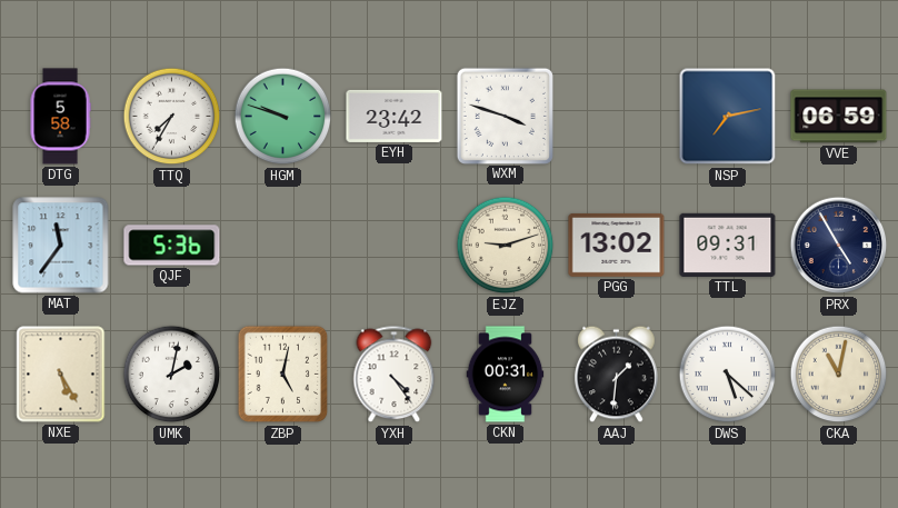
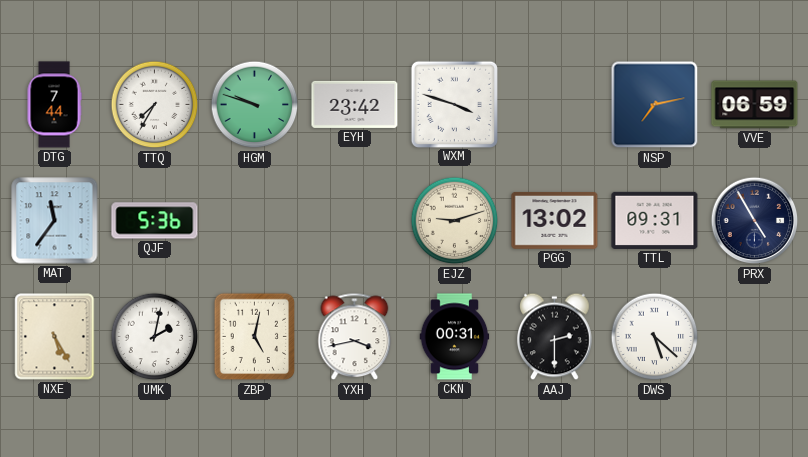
DTG: 5:58 -> 7:44 (54, 105)
YXH: 4:24 -> 3:43 (355, 337)
AAJ: 1:31 -> 2:30 (555, 337)
CKA: 11:02 -> none (839, 375)
